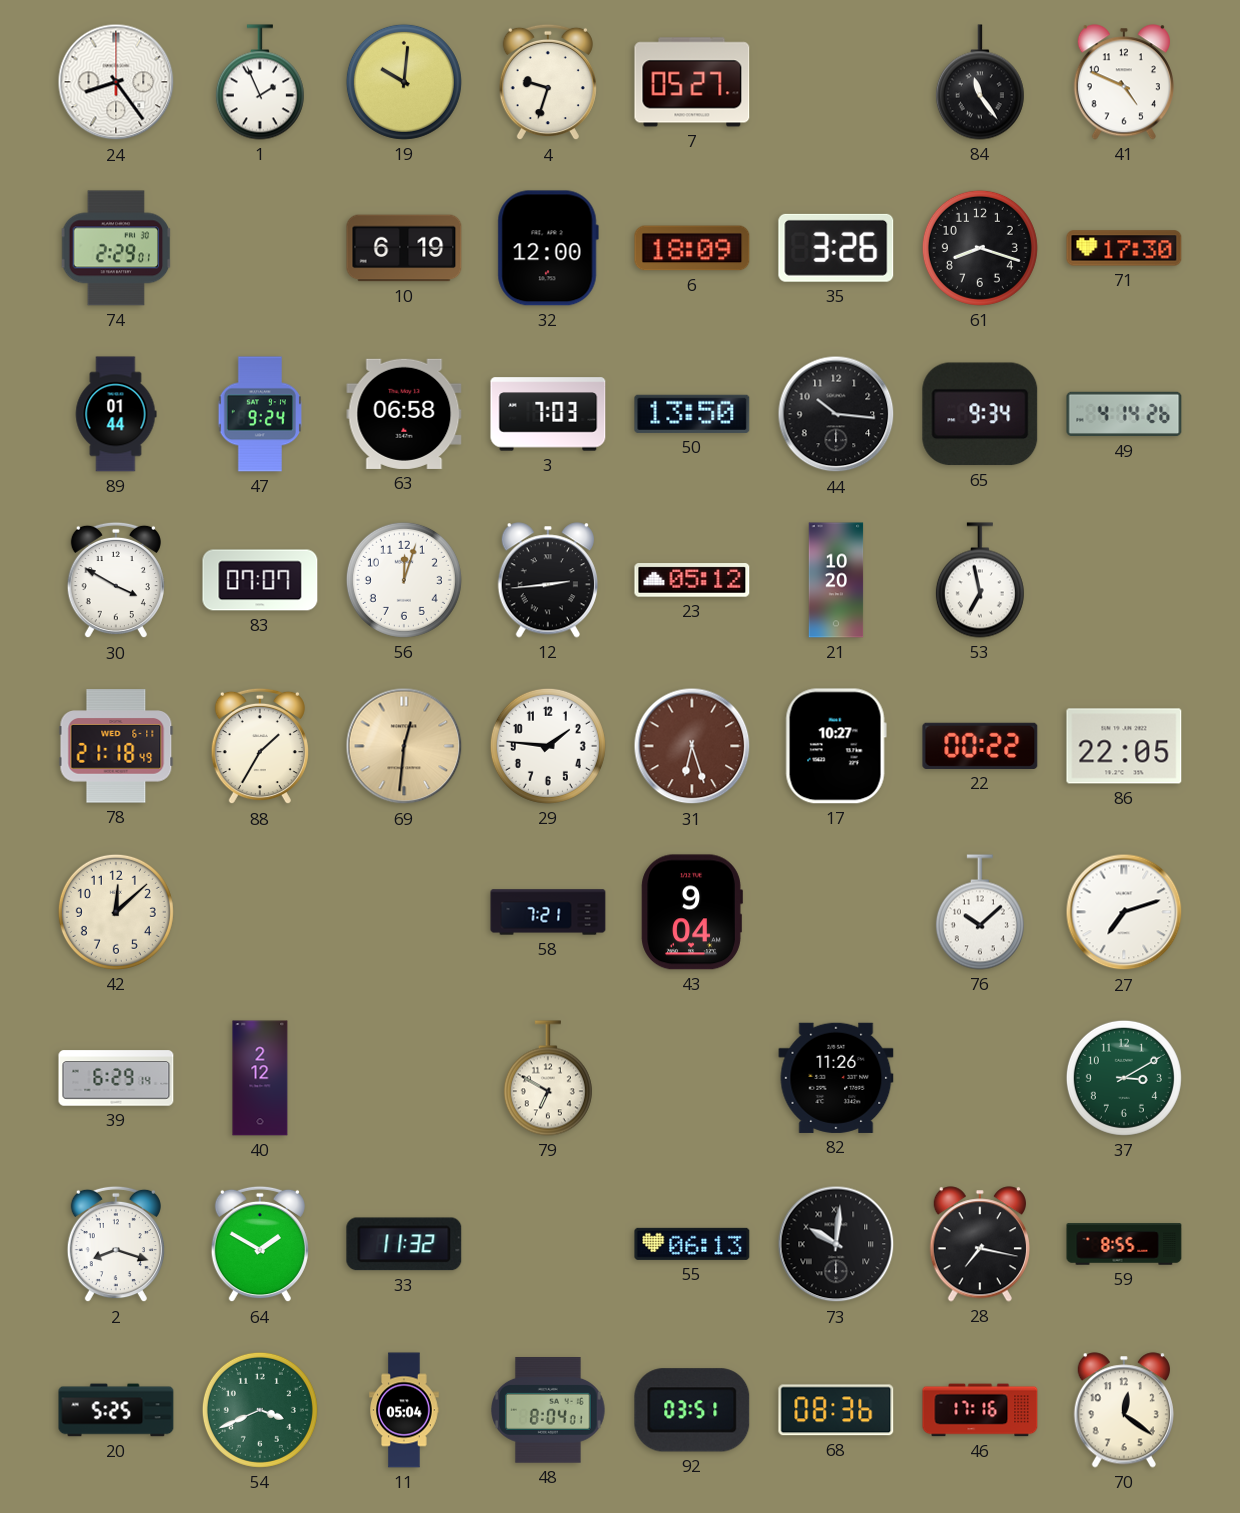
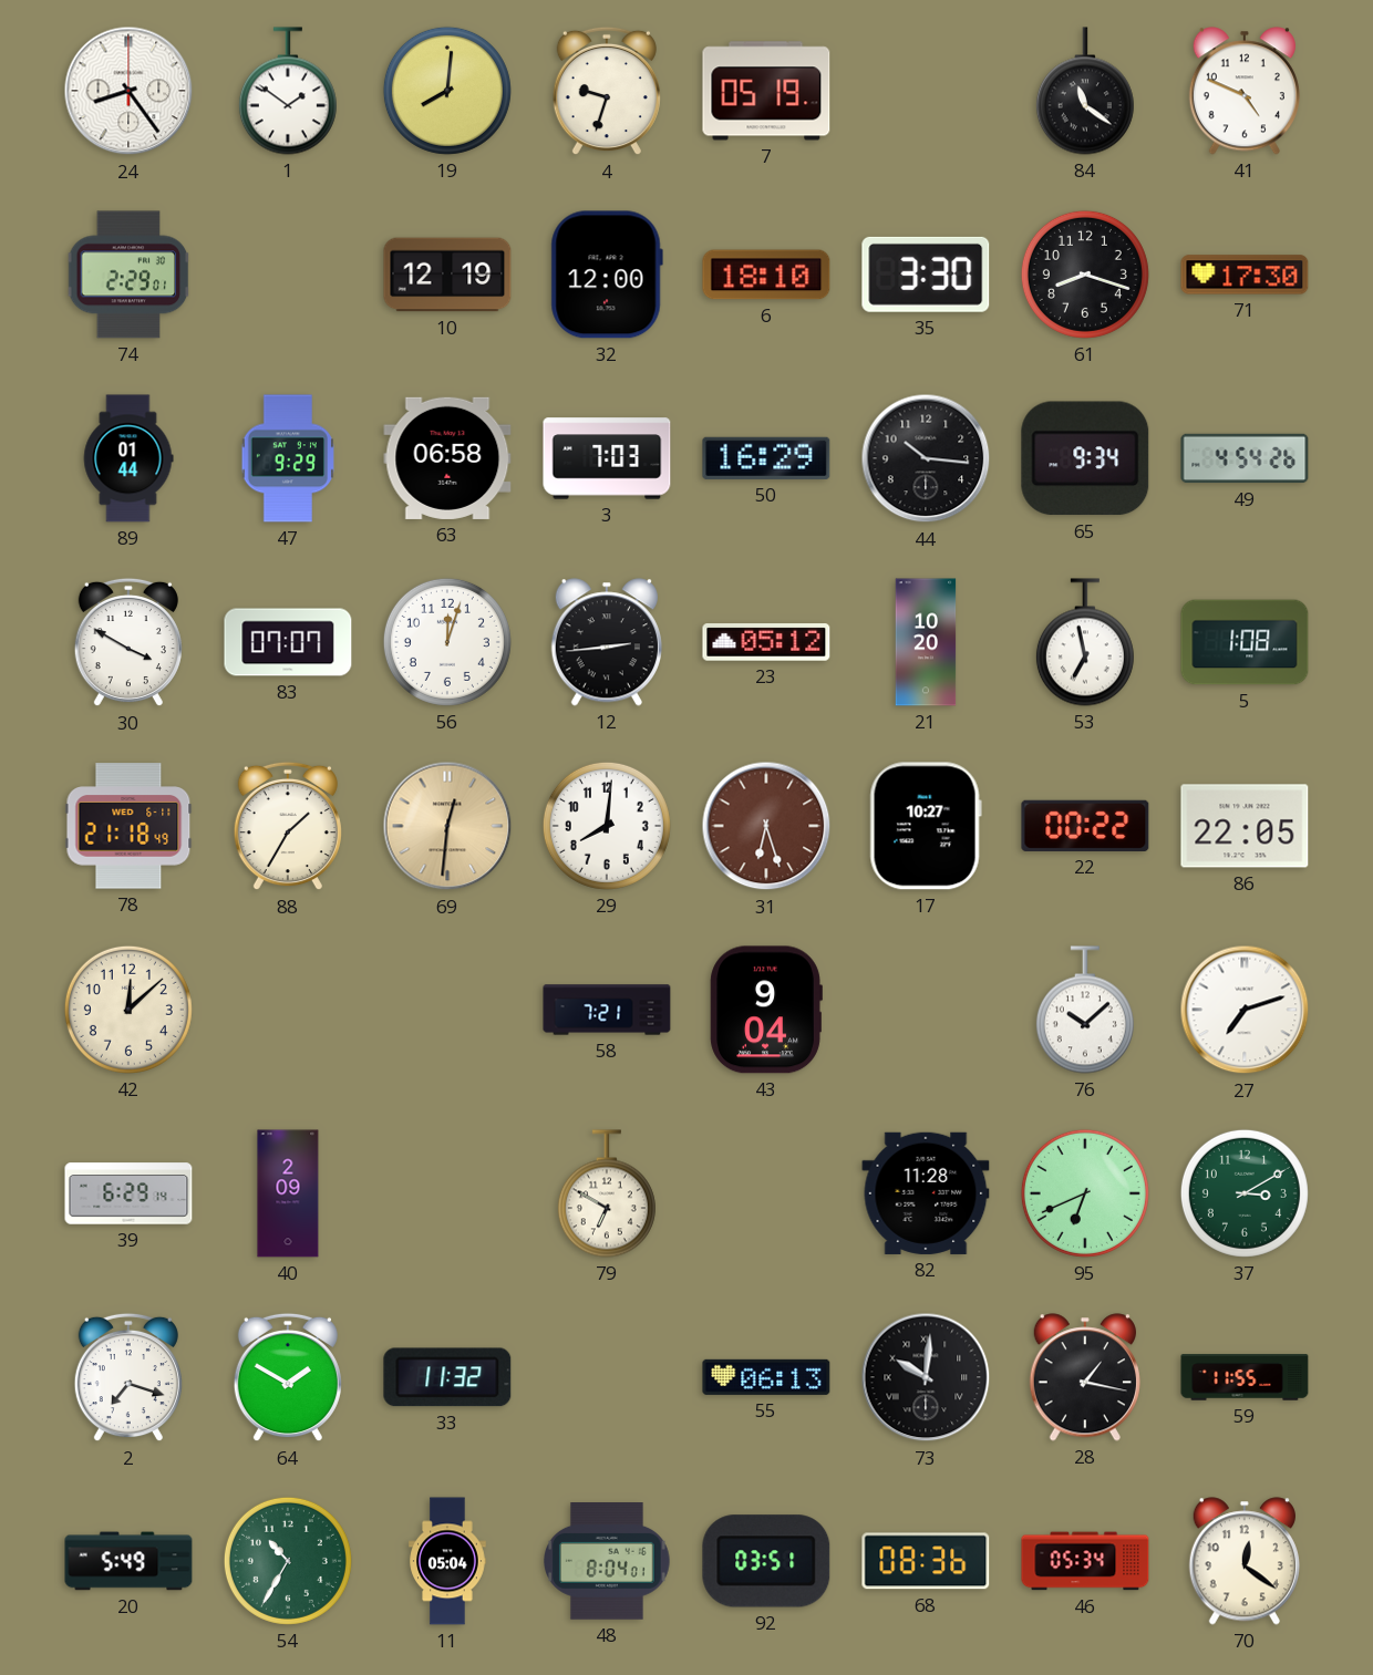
1: 1:56 -> 1:51 (288, 91)
19: 10:01 -> 8:01 (447, 91)
7: 05:27 -> 05:19 (766, 91)
84: 11:24 -> 11:21 (1085, 91)
10: 6:19 -> 12:19 (447, 275)
6: 18:09 -> 18:10 (766, 275)
35: 3:26 -> 3:30 (926, 275)
47: 9:24 -> 9:29 (288, 458)
50: 13:50 -> 16:29 (766, 458)
49: 4:14 -> 4:54 (1245, 458)
5: none -> 1:08 (1245, 642)
29: 1:46 -> 8:01 (607, 826)
40: 2:12 -> 2:09 (288, 1193)
82: 11:26 -> 11:28 (926, 1193)
95: none -> 6:41 (1085, 1193)
2: 8:18 -> 7:18 (128, 1377)
28: 7:17 -> 1:17 (1085, 1377)
59: 8:55 -> 11:55 (1245, 1377)
20: 5:25 -> 5:49 (128, 1561)
54: 3:41 -> 10:35 (288, 1561)
46: 17:16 -> 05:34 (1085, 1561)
